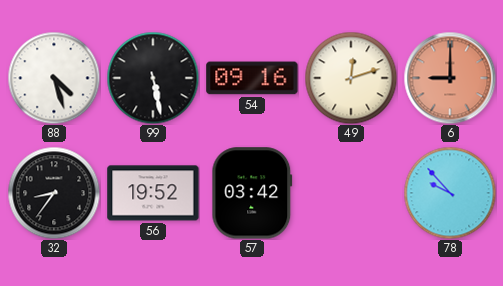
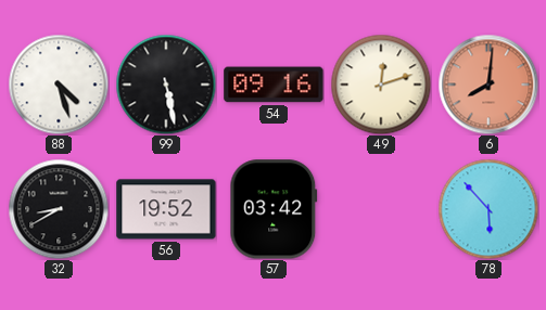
6: 9:00 -> 8:01 (488, 85)
32: 8:36 -> 8:40 (59, 209)
78: 9:53 -> 5:53 (488, 209)
